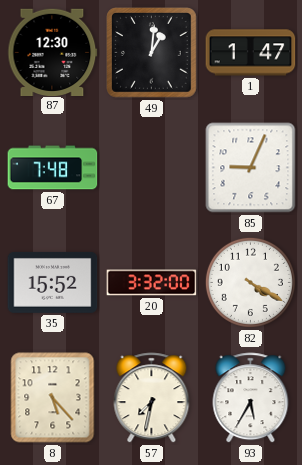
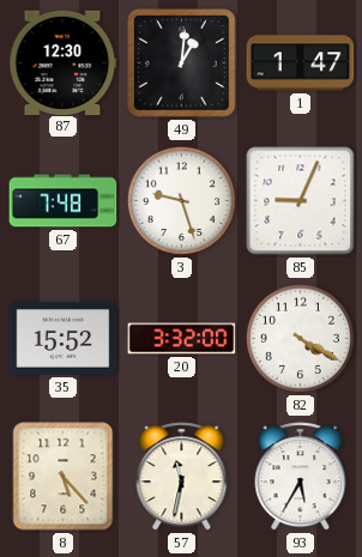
3: none -> 9:27 (181, 200)
57: 7:32 -> 11:32 (182, 477)
